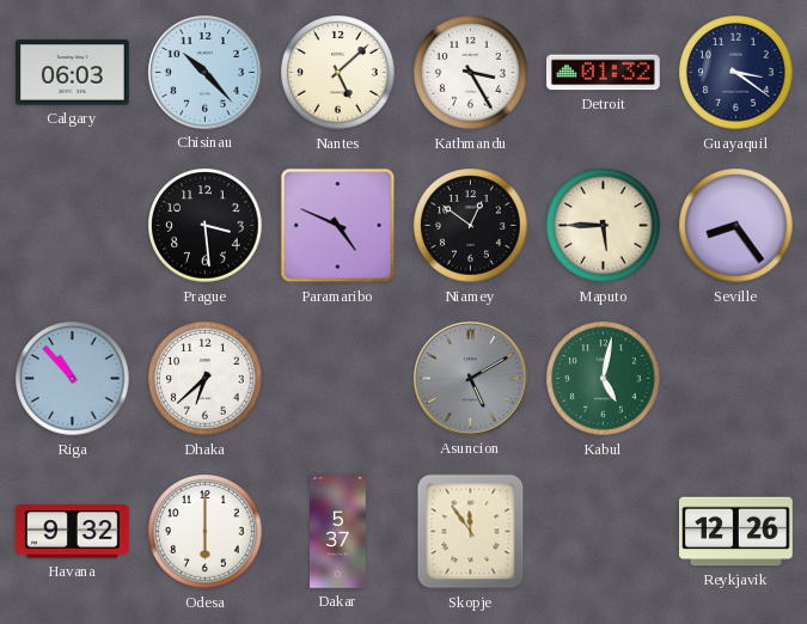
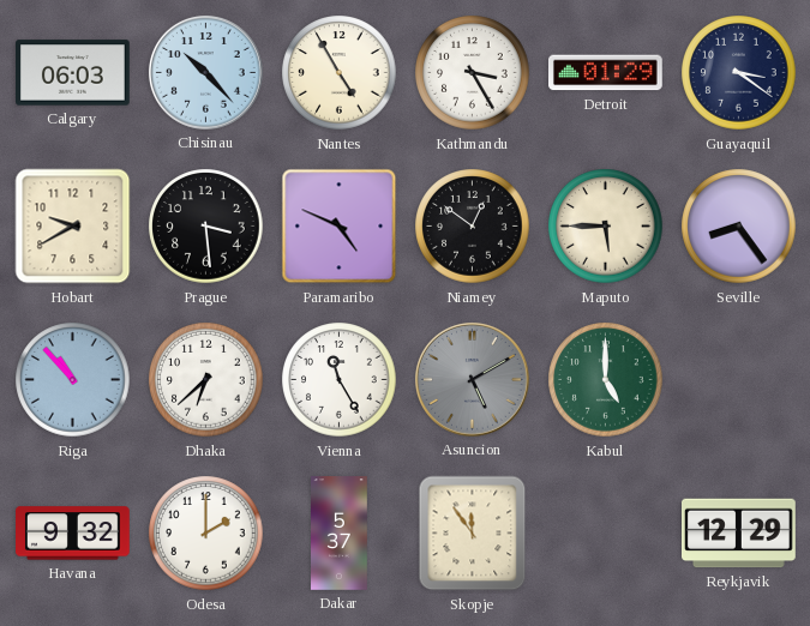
Nantes: 5:08 -> 4:55 (340, 73)
Detroit: 01:32 -> 01:29 (606, 73)
Hobart: none -> 9:40 (73, 227)
Vienna: none -> 11:25 (340, 380)
Kabul: 5:02 -> 5:00 (606, 380)
Odesa: 6:00 -> 2:00 (206, 534)
Reykjavik: 12:26 -> 12:29 (739, 534)
